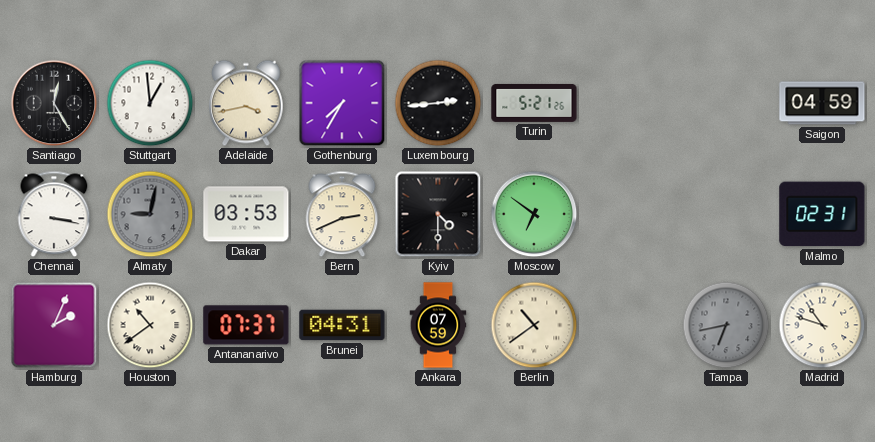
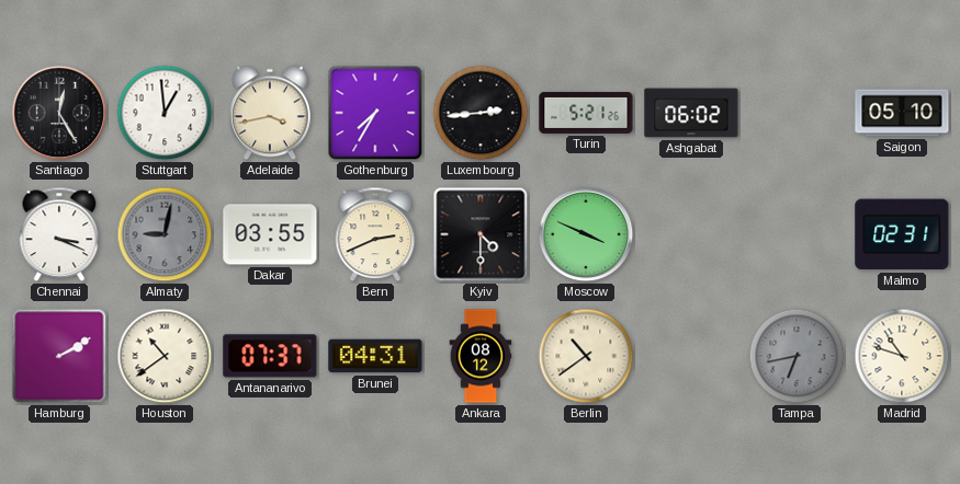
Ashgabat: none -> 06:02 (691, 113)
Saigon: 04:59 -> 05:10 (902, 113)
Chennai: 3:17 -> 3:19 (59, 234)
Dakar: 03:53 -> 03:55 (270, 234)
Moscow: 6:51 -> 3:49 (586, 234)
Hamburg: 2:04 -> 2:10 (59, 356)
Ankara: 07:59 -> 08:12 (481, 356)
